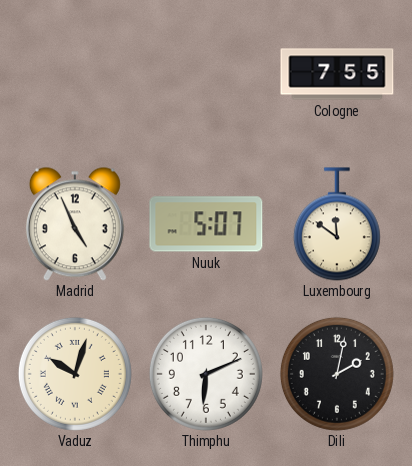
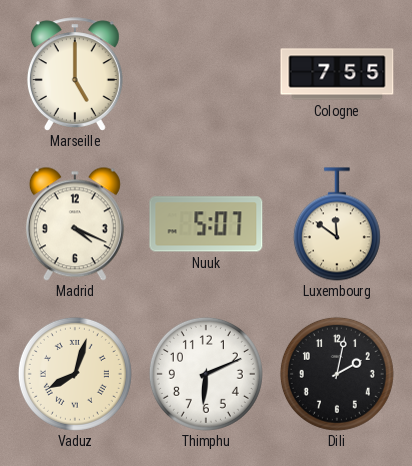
Marseille: none -> 5:00 (75, 74)
Madrid: 4:56 -> 4:19 (75, 224)
Vaduz: 10:03 -> 8:03 (75, 374)
